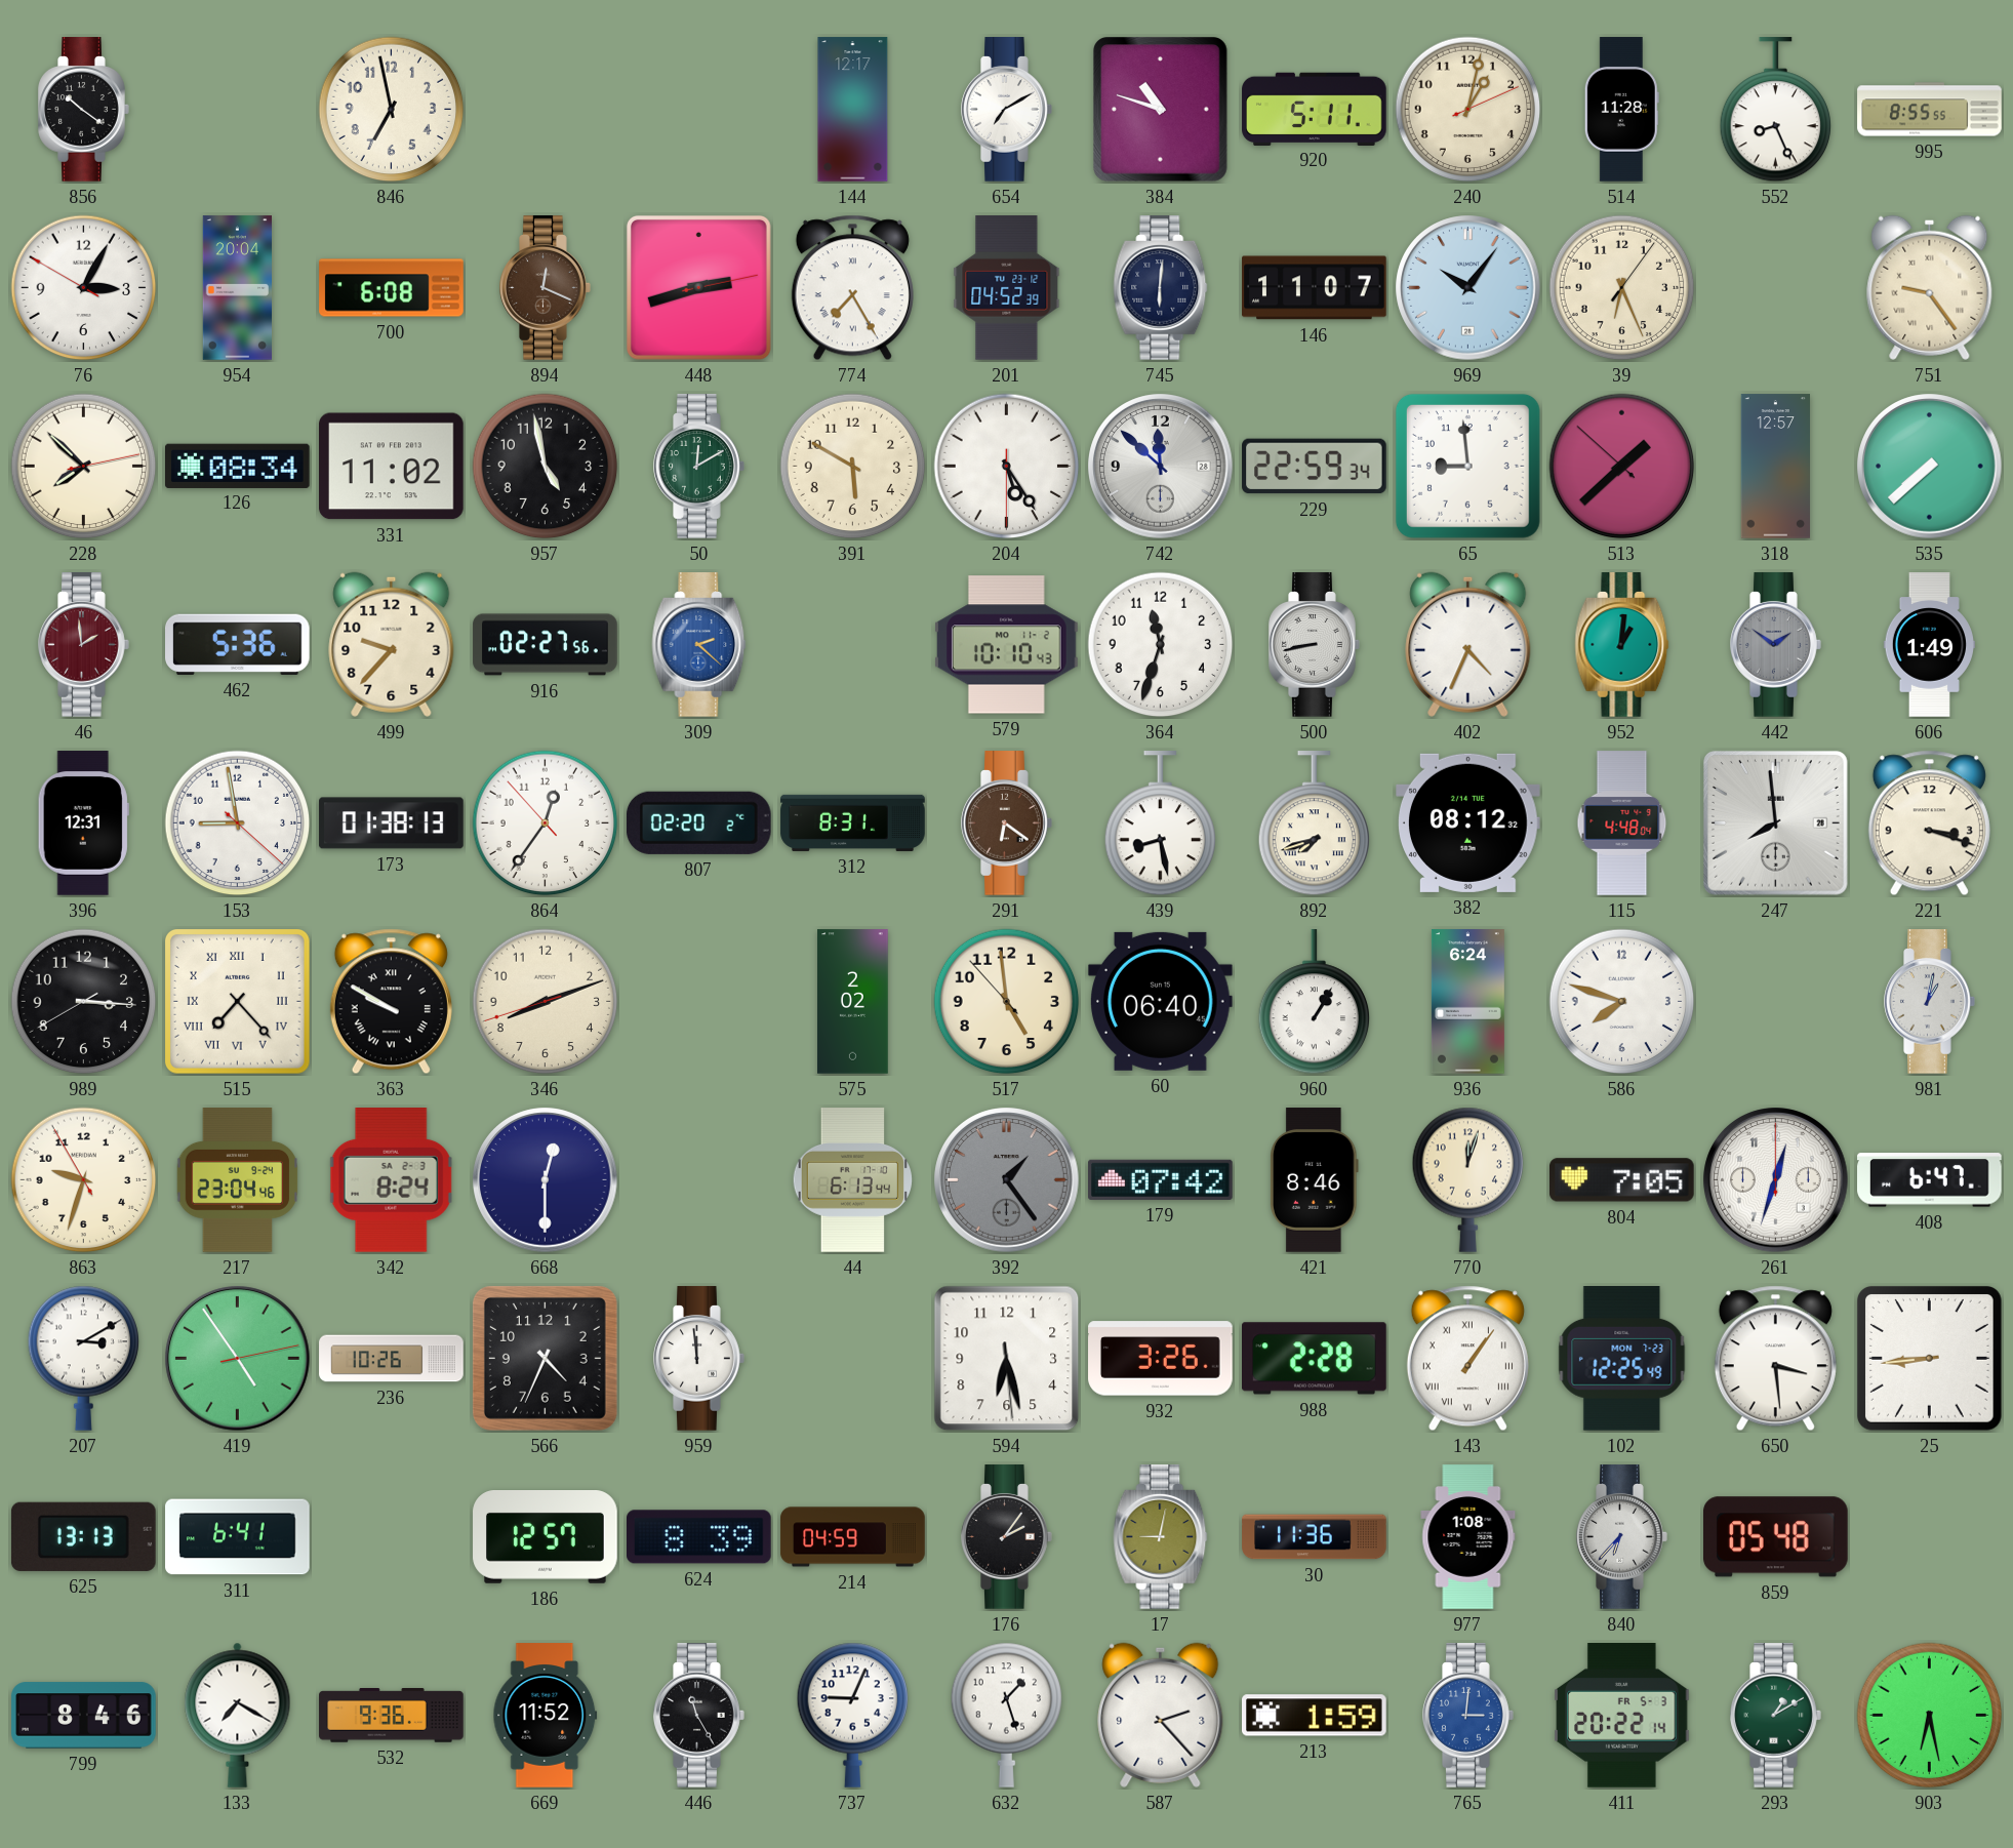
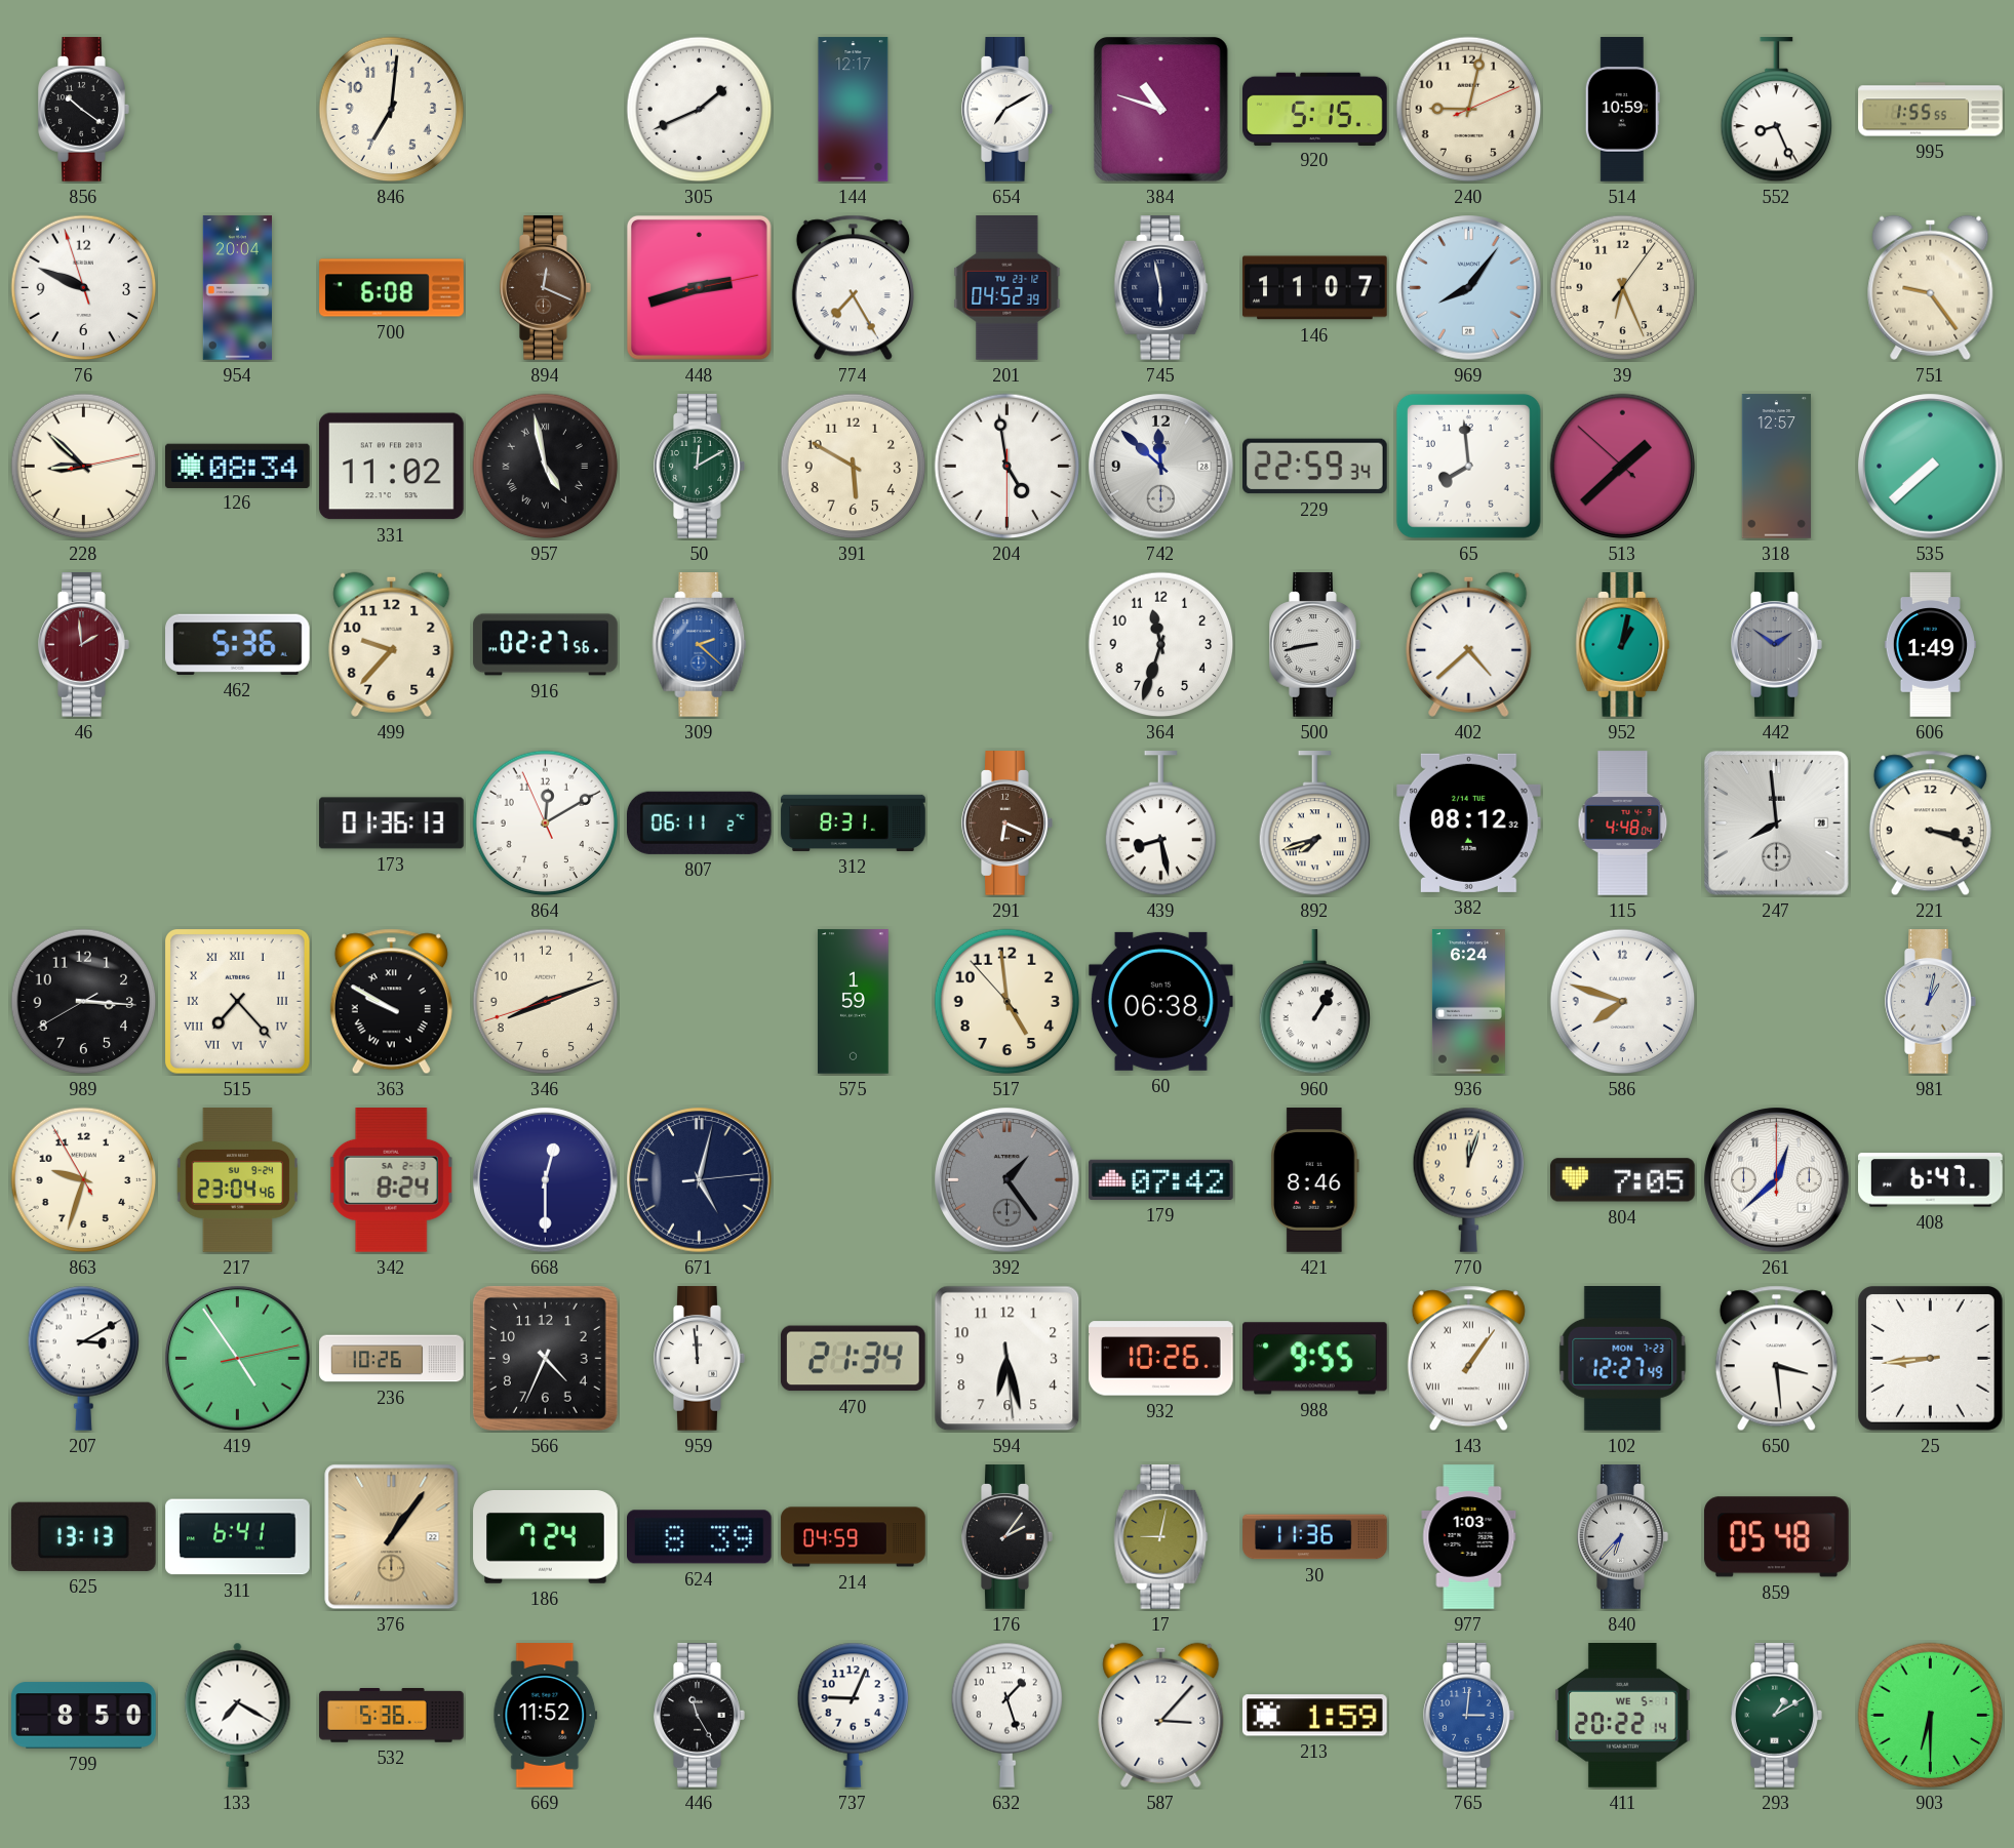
846: 6:58 -> 7:01 (392, 110)
305: none -> 1:41 (700, 110)
920: 5:11 -> 5:15 (1315, 109)
240: 1:02 -> 9:02 (1469, 110)
514: 11:28 -> 10:59 (1622, 110)
995: 8:55 -> 1:55 (1931, 110)
76: 3:04 -> 9:48 (84, 288)
745: 6:01 -> 5:58 (1161, 288)
969: 10:06 -> 8:06 (1469, 288)
228: 7:52 -> 8:52 (84, 467)
957 numerals: Arabic -> Roman (546, 467)
204: 5:24 -> 4:58 (1008, 467)
65: 8:59 -> 7:59 (1468, 466)
579: 10:10 -> none (1007, 645)
402: 4:34 -> 4:38 (1469, 644)
952: 1:01 -> 1:02 (1623, 645)
396: 12:31 -> none (83, 823)
153: 8:58 -> none (238, 823)
173: 01:38 -> 01:36 (392, 823)
864: 12:35 -> 12:09 (546, 823)
807: 02:20 -> 06:11 (699, 822)
291: 6:21 -> 6:19 (1008, 823)
575: 2:02 -> 1:59 (854, 1002)
60: 06:40 -> 06:38 (1161, 1001)
671: none -> 5:02 (700, 1180)
44: 6:13 -> none (853, 1180)
261: 12:33 -> 12:38 (1777, 1180)
470: none -> 21:34 (854, 1359)
932: 3:26 -> 10:26 (1161, 1359)
988: 2:28 -> 9:55 (1315, 1359)
102: 12:25 -> 12:27 (1623, 1359)
376: none -> 1:06 (392, 1537)
186: 12:57 -> 7:24 (546, 1537)
977: 1:08 -> 1:03 (1469, 1537)
799: 8:46 -> 8:50 (84, 1716)
532: 9:36 -> 5:36 (392, 1716)
587: 2:23 -> 3:07 (1161, 1715)
411 date: FR 5-3 -> WE 5-1 (1623, 1716)
903: 6:28 -> 6:30 (1931, 1716)
